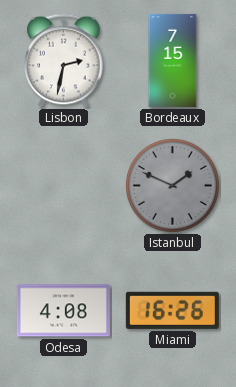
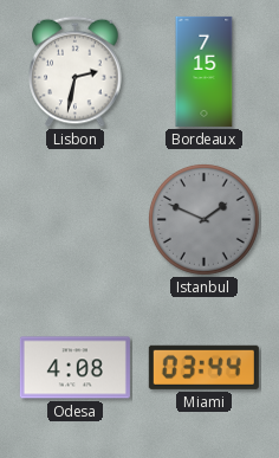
Miami: 16:26 -> 03:44 (203, 367)
